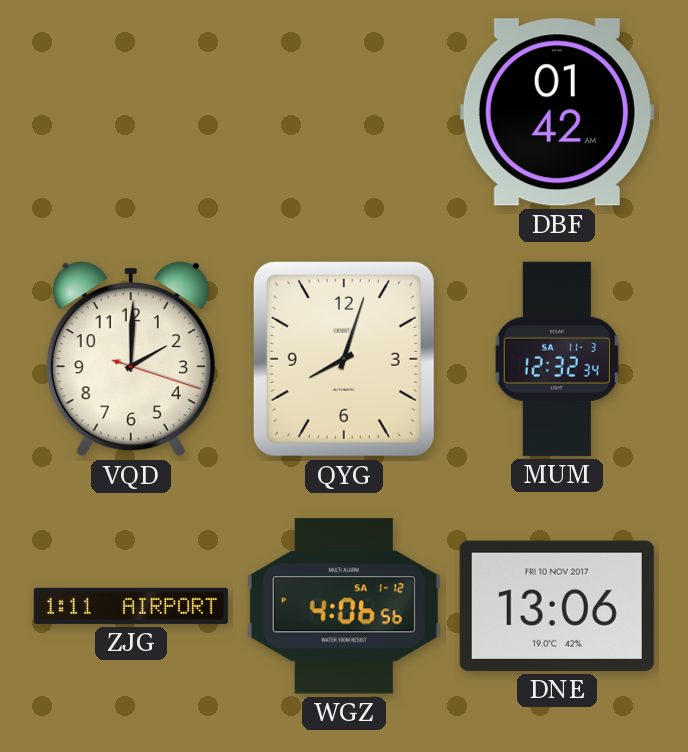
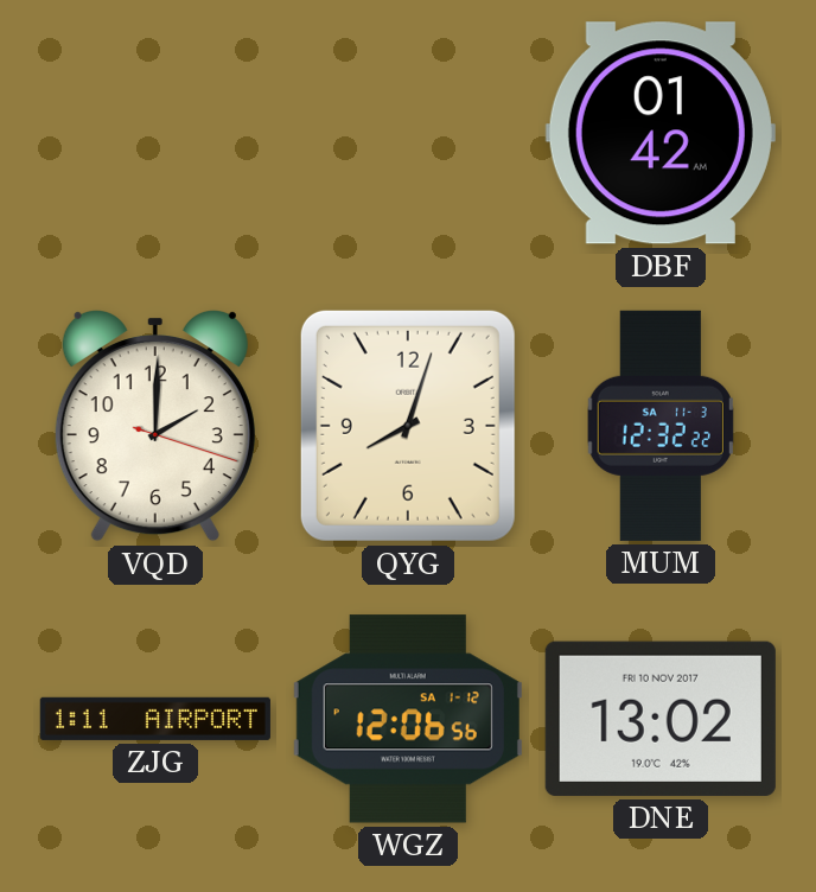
MUM: 12:32:34 -> 12:32:22 (661, 426)
WGZ: 4:06 -> 12:06 (408, 719)
DNE: 13:06 -> 13:02 (661, 719)
